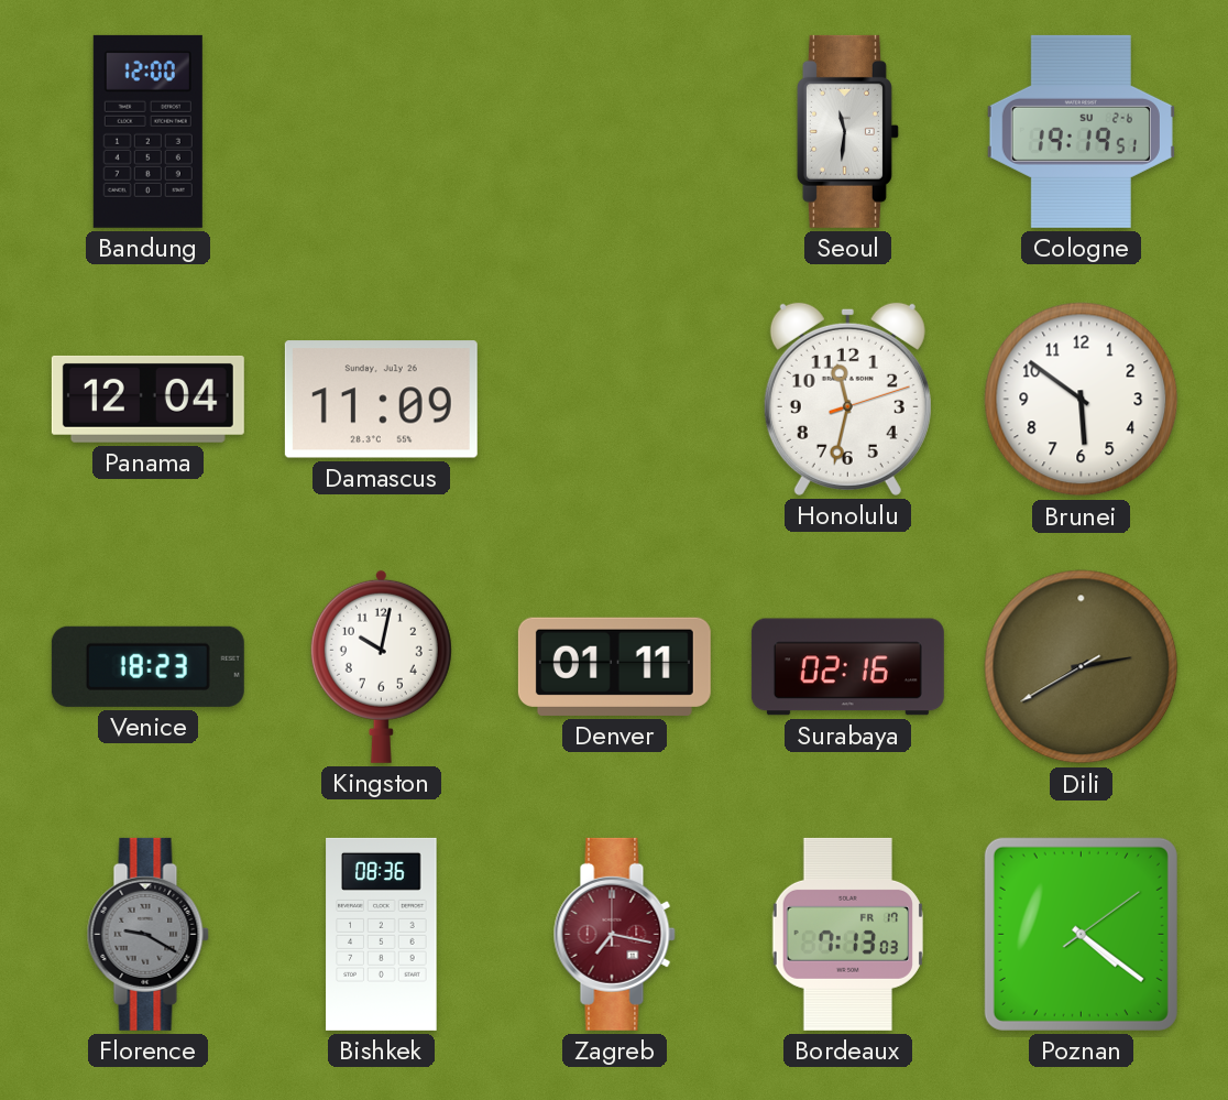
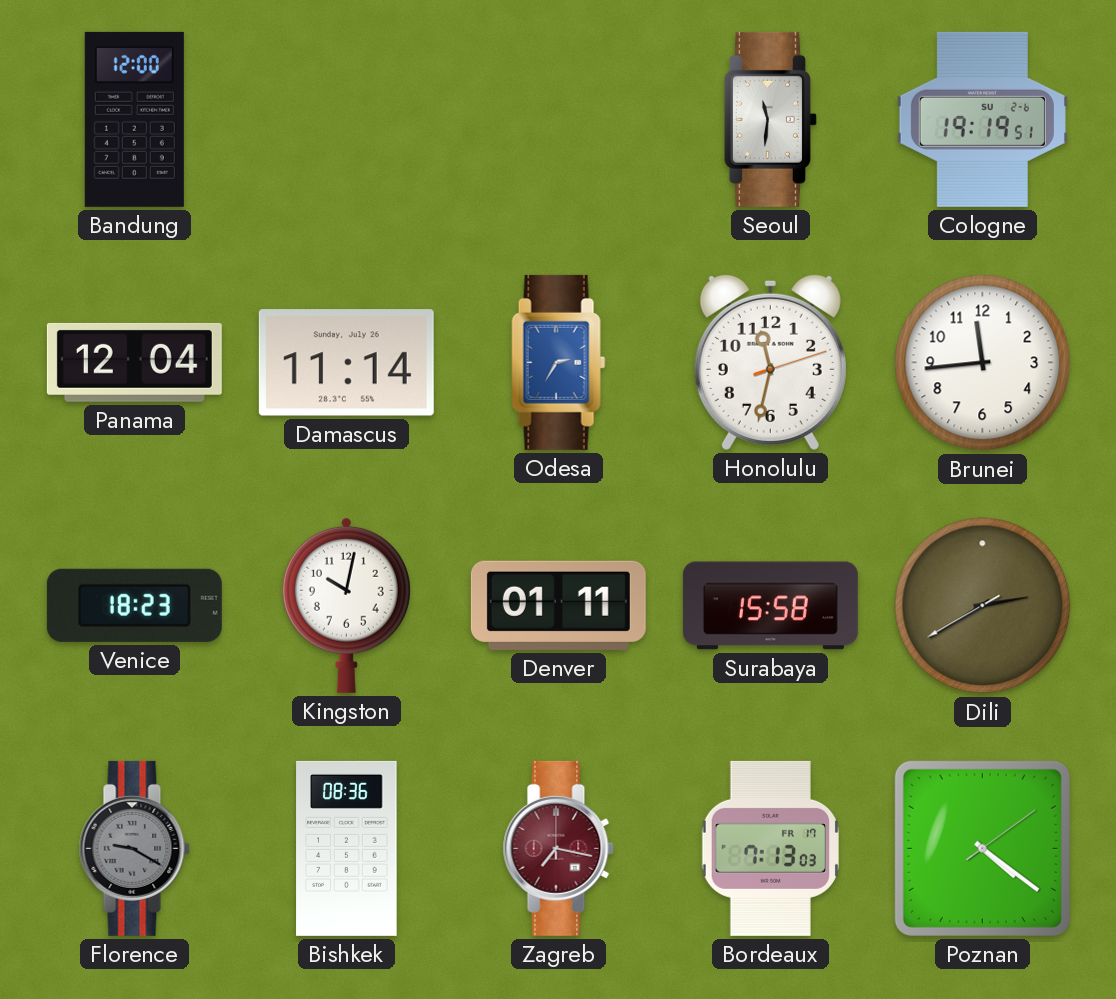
Damascus: 11:09 -> 11:14 (346, 363)
Odesa: none -> 2:35 (559, 362)
Brunei: 5:51 -> 11:44 (983, 363)
Surabaya: 02:16 -> 15:58 (770, 606)
